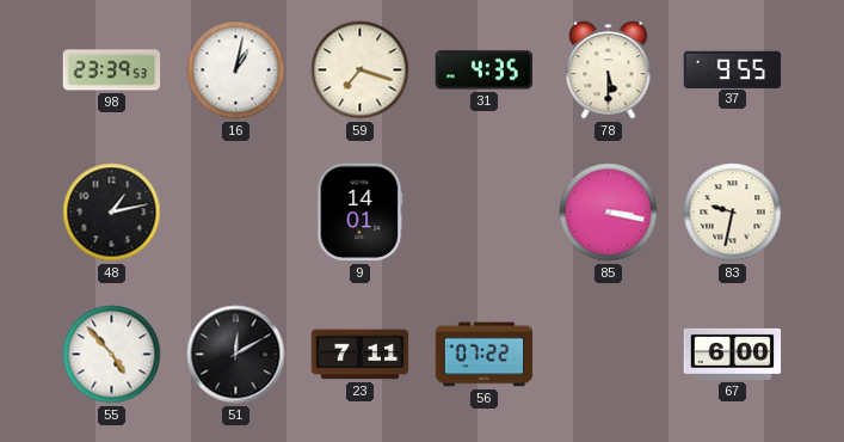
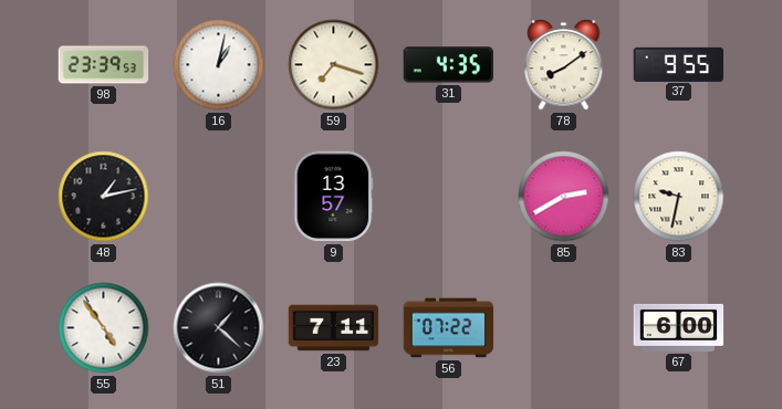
78: 5:30 -> 8:09 (564, 65)
9: 14:01 -> 13:57 (334, 197)
85: 3:17 -> 2:40 (564, 197)
55: 4:53 -> 4:54 (104, 328)
51: 12:10 -> 1:22 (219, 328)
